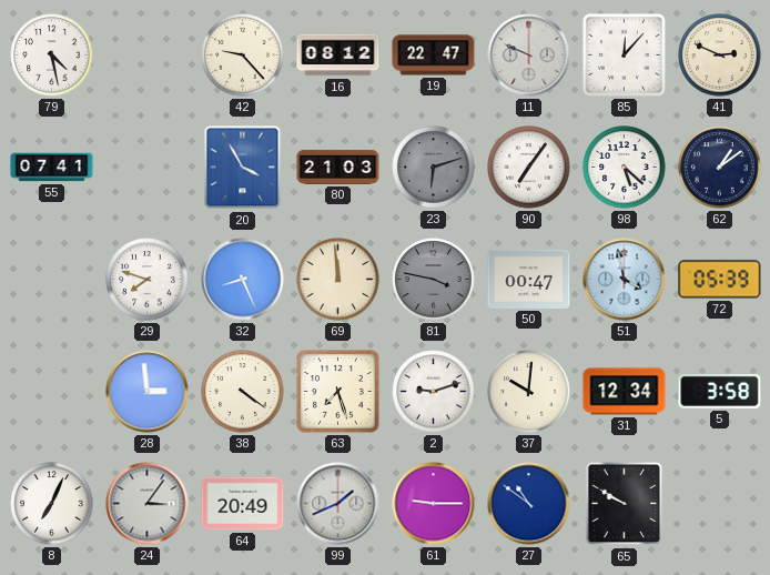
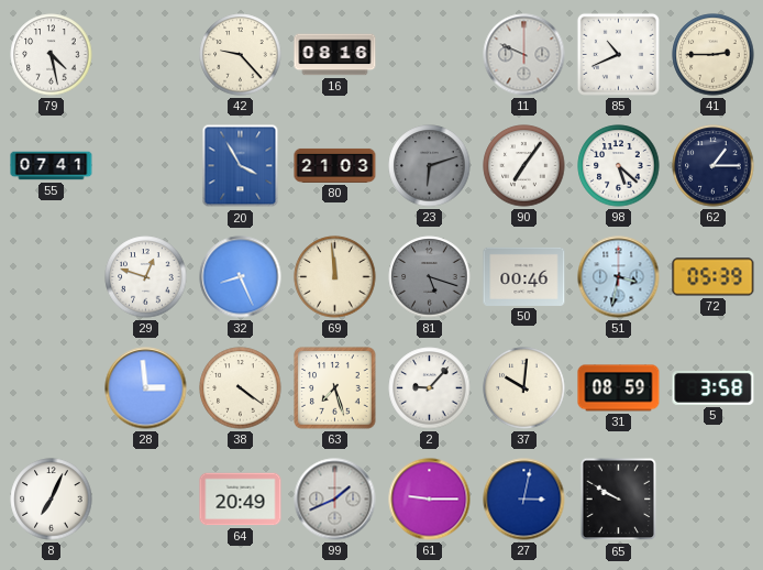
16: 08:12 -> 08:16 (335, 55)
19: 22:47 -> none (434, 56)
85: 12:07 -> 10:41 (618, 54)
41: 2:49 -> 2:45 (714, 55)
62: 1:09 -> 1:15 (714, 166)
29: 7:48 -> 12:48 (146, 277)
81: 3:47 -> 5:18 (430, 277)
50: 00:47 -> 00:46 (524, 276)
51: 3:58 -> 3:32 (619, 277)
2: 9:12 -> 9:07 (430, 388)
31: 12:34 -> 08:59 (619, 388)
24: 3:06 -> none (148, 504)
27: 10:51 -> 3:02 (524, 500)
